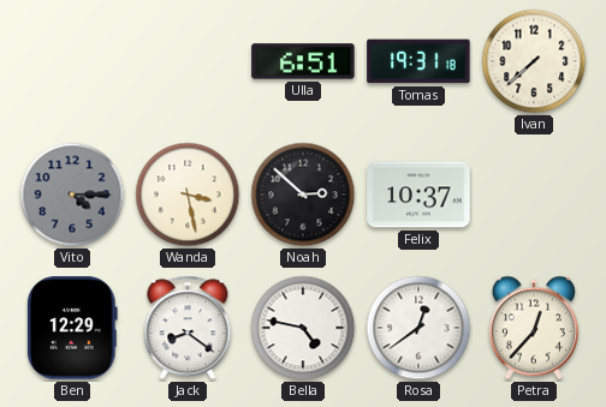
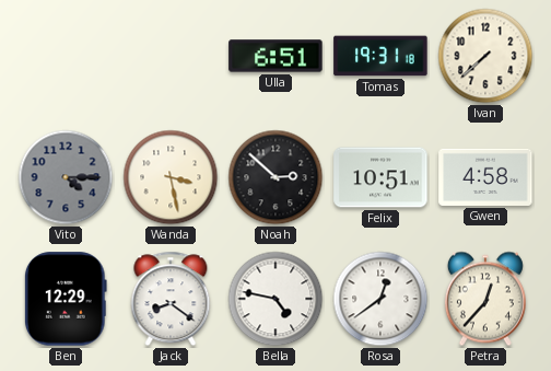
Felix: 10:37 -> 10:51 (380, 177)
Gwen: none -> 4:58 (485, 177)
